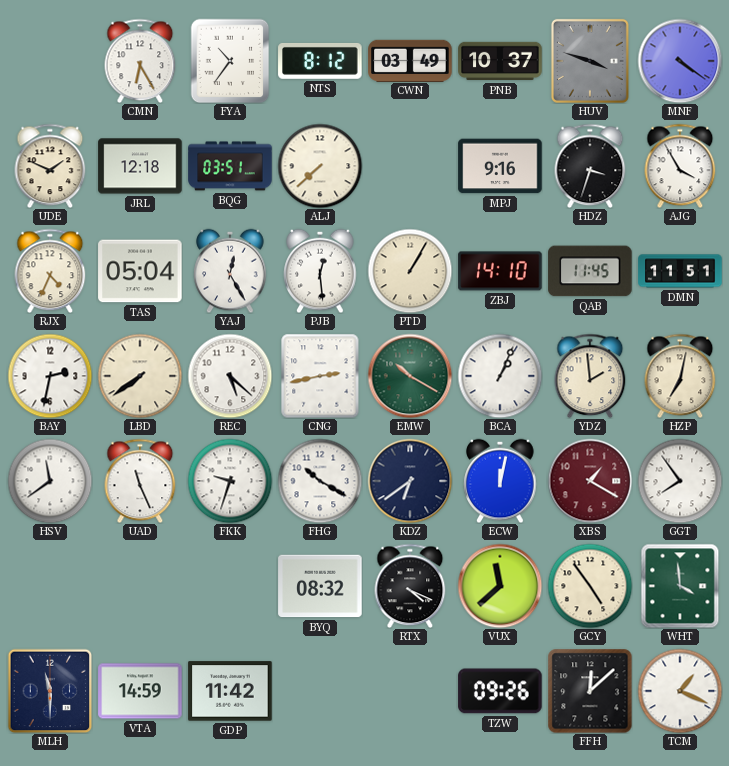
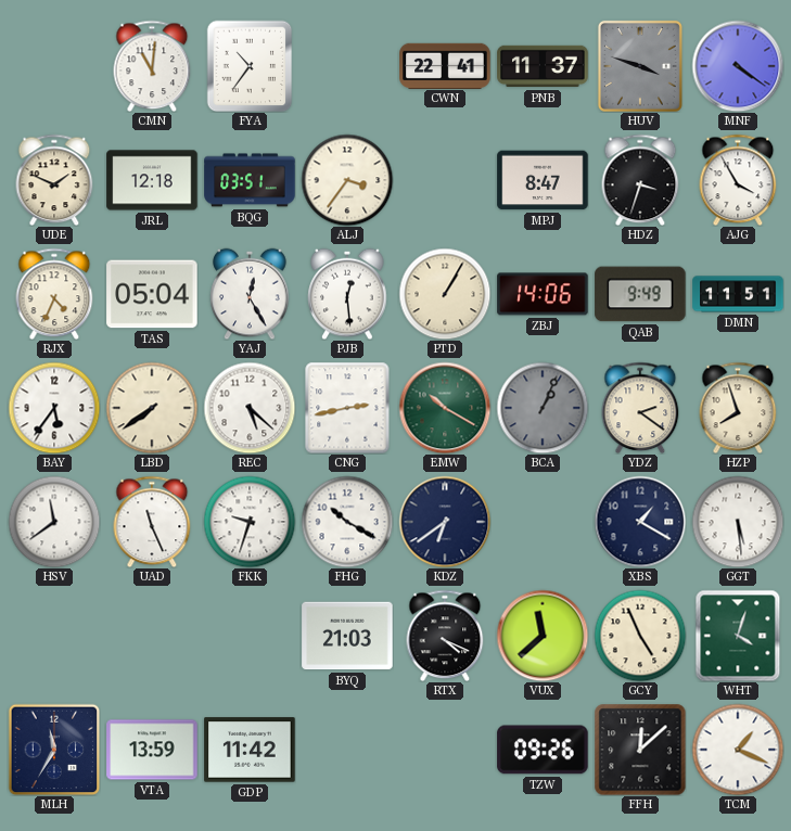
CMN: 6:25 -> 11:01 (152, 66)
NTS: 8:12 -> none (320, 61)
CWN: 03:49 -> 22:41 (445, 65)
PNB: 10:37 -> 11:37 (543, 66)
ALJ: 7:38 -> 3:36 (347, 180)
MPJ: 9:16 -> 8:47 (543, 180)
ZBJ: 14:10 -> 14:06 (543, 294)
QAB: 11:45 -> 9:49 (640, 294)
BAY: 2:32 -> 5:36 (54, 408)
BCA dial: white -> grey (543, 408)
YDZ: 1:59 -> 2:21 (640, 408)
HZP: 7:02 -> 7:57 (738, 408)
ECW: 12:02 -> none (500, 481)
XBS dial: burgundy -> navy (640, 522)
GGT: 7:54 -> 5:29 (738, 522)
BYQ: 08:32 -> 21:03 (347, 636)
GCY: 4:54 -> 4:56 (640, 636)
WHT: 3:59 -> 4:03 (738, 636)
MLH: 11:30 -> 11:35 (54, 750)
VTA: 14:59 -> 13:59 (152, 750)
